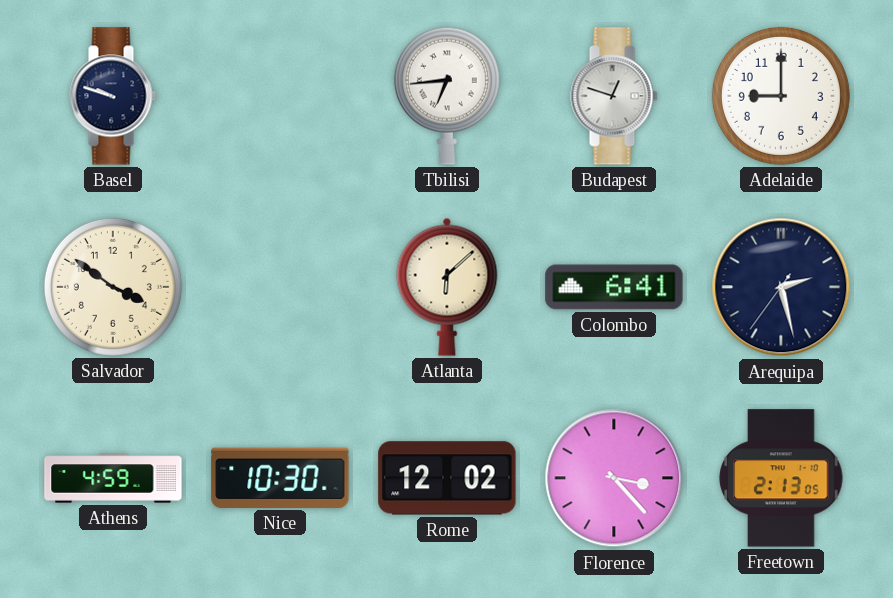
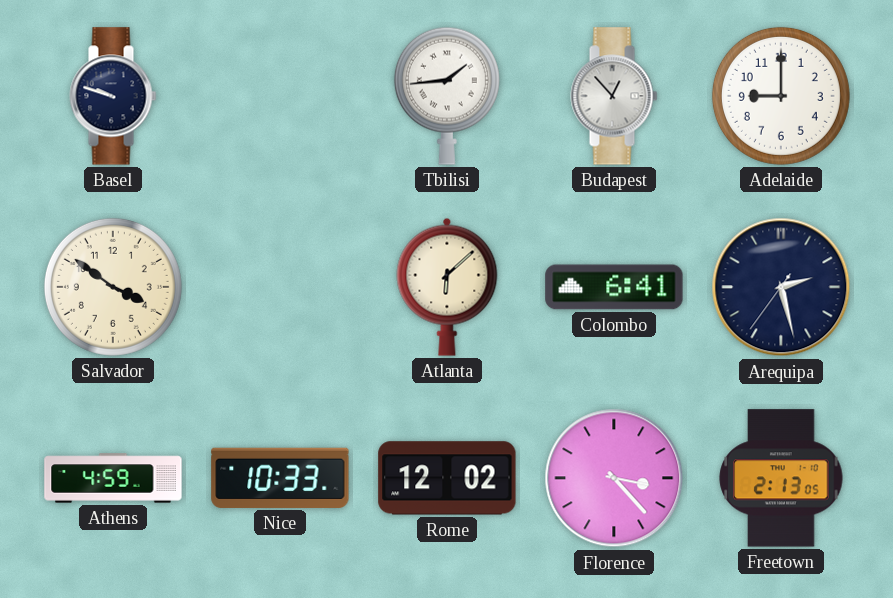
Tbilisi: 6:44 -> 1:44 (447, 96)
Budapest: 12:48 -> 12:53 (614, 96)
Nice: 10:30 -> 10:33 (280, 478)
